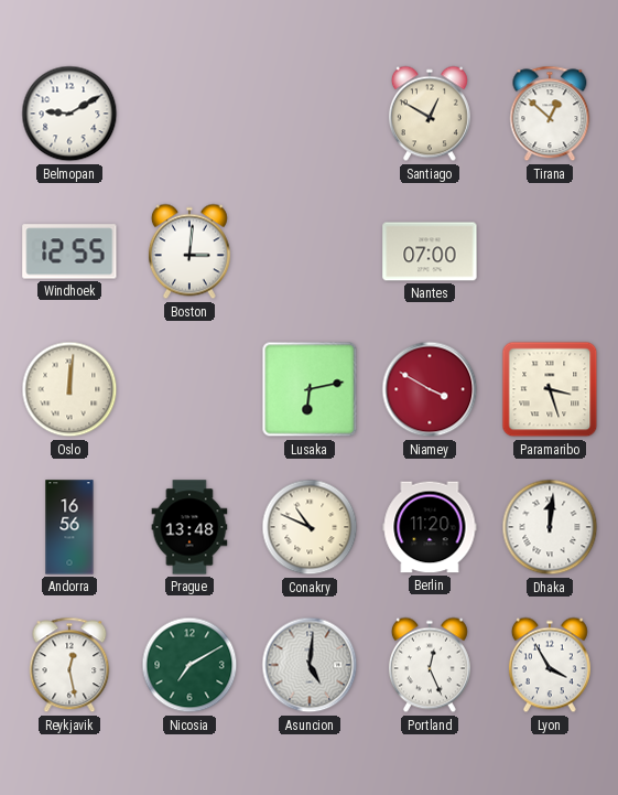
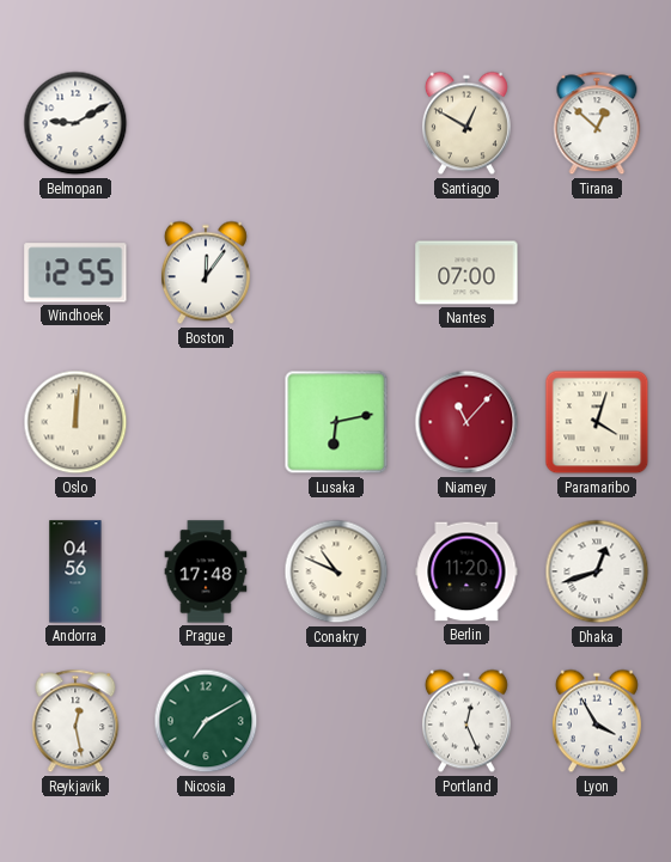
Boston: 3:01 -> 12:06 (206, 273)
Niamey: 3:50 -> 11:07 (466, 422)
Paramaribo: 3:27 -> 4:03 (597, 422)
Andorra: 16:56 -> 04:56 (75, 571)
Prague: 13:48 -> 17:48 (206, 571)
Dhaka: 12:01 -> 12:42 (597, 571)
Asuncion: 5:01 -> none (310, 665)
